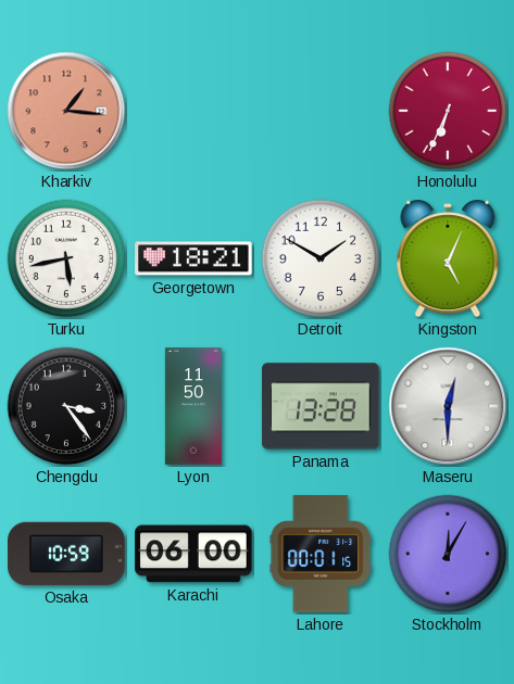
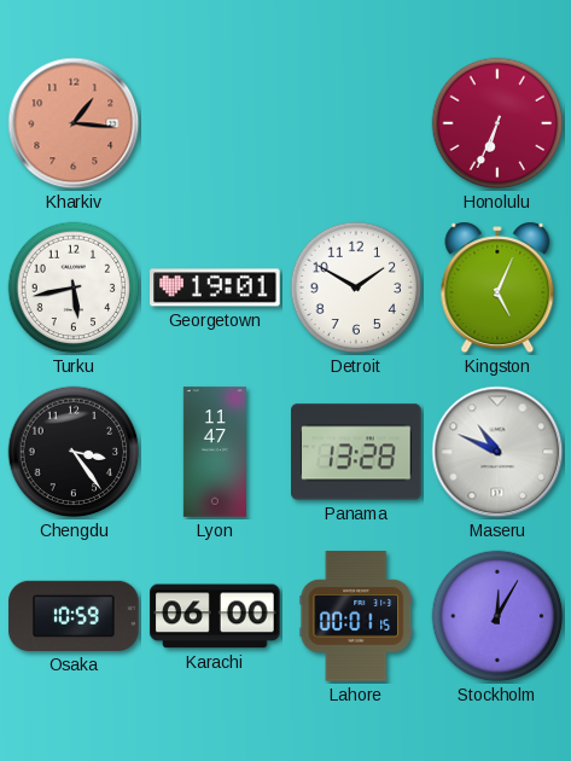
Georgetown: 18:21 -> 19:01 (215, 287)
Lyon: 11:50 -> 11:47 (215, 452)
Maseru: 12:30 -> 10:49 (497, 452)
